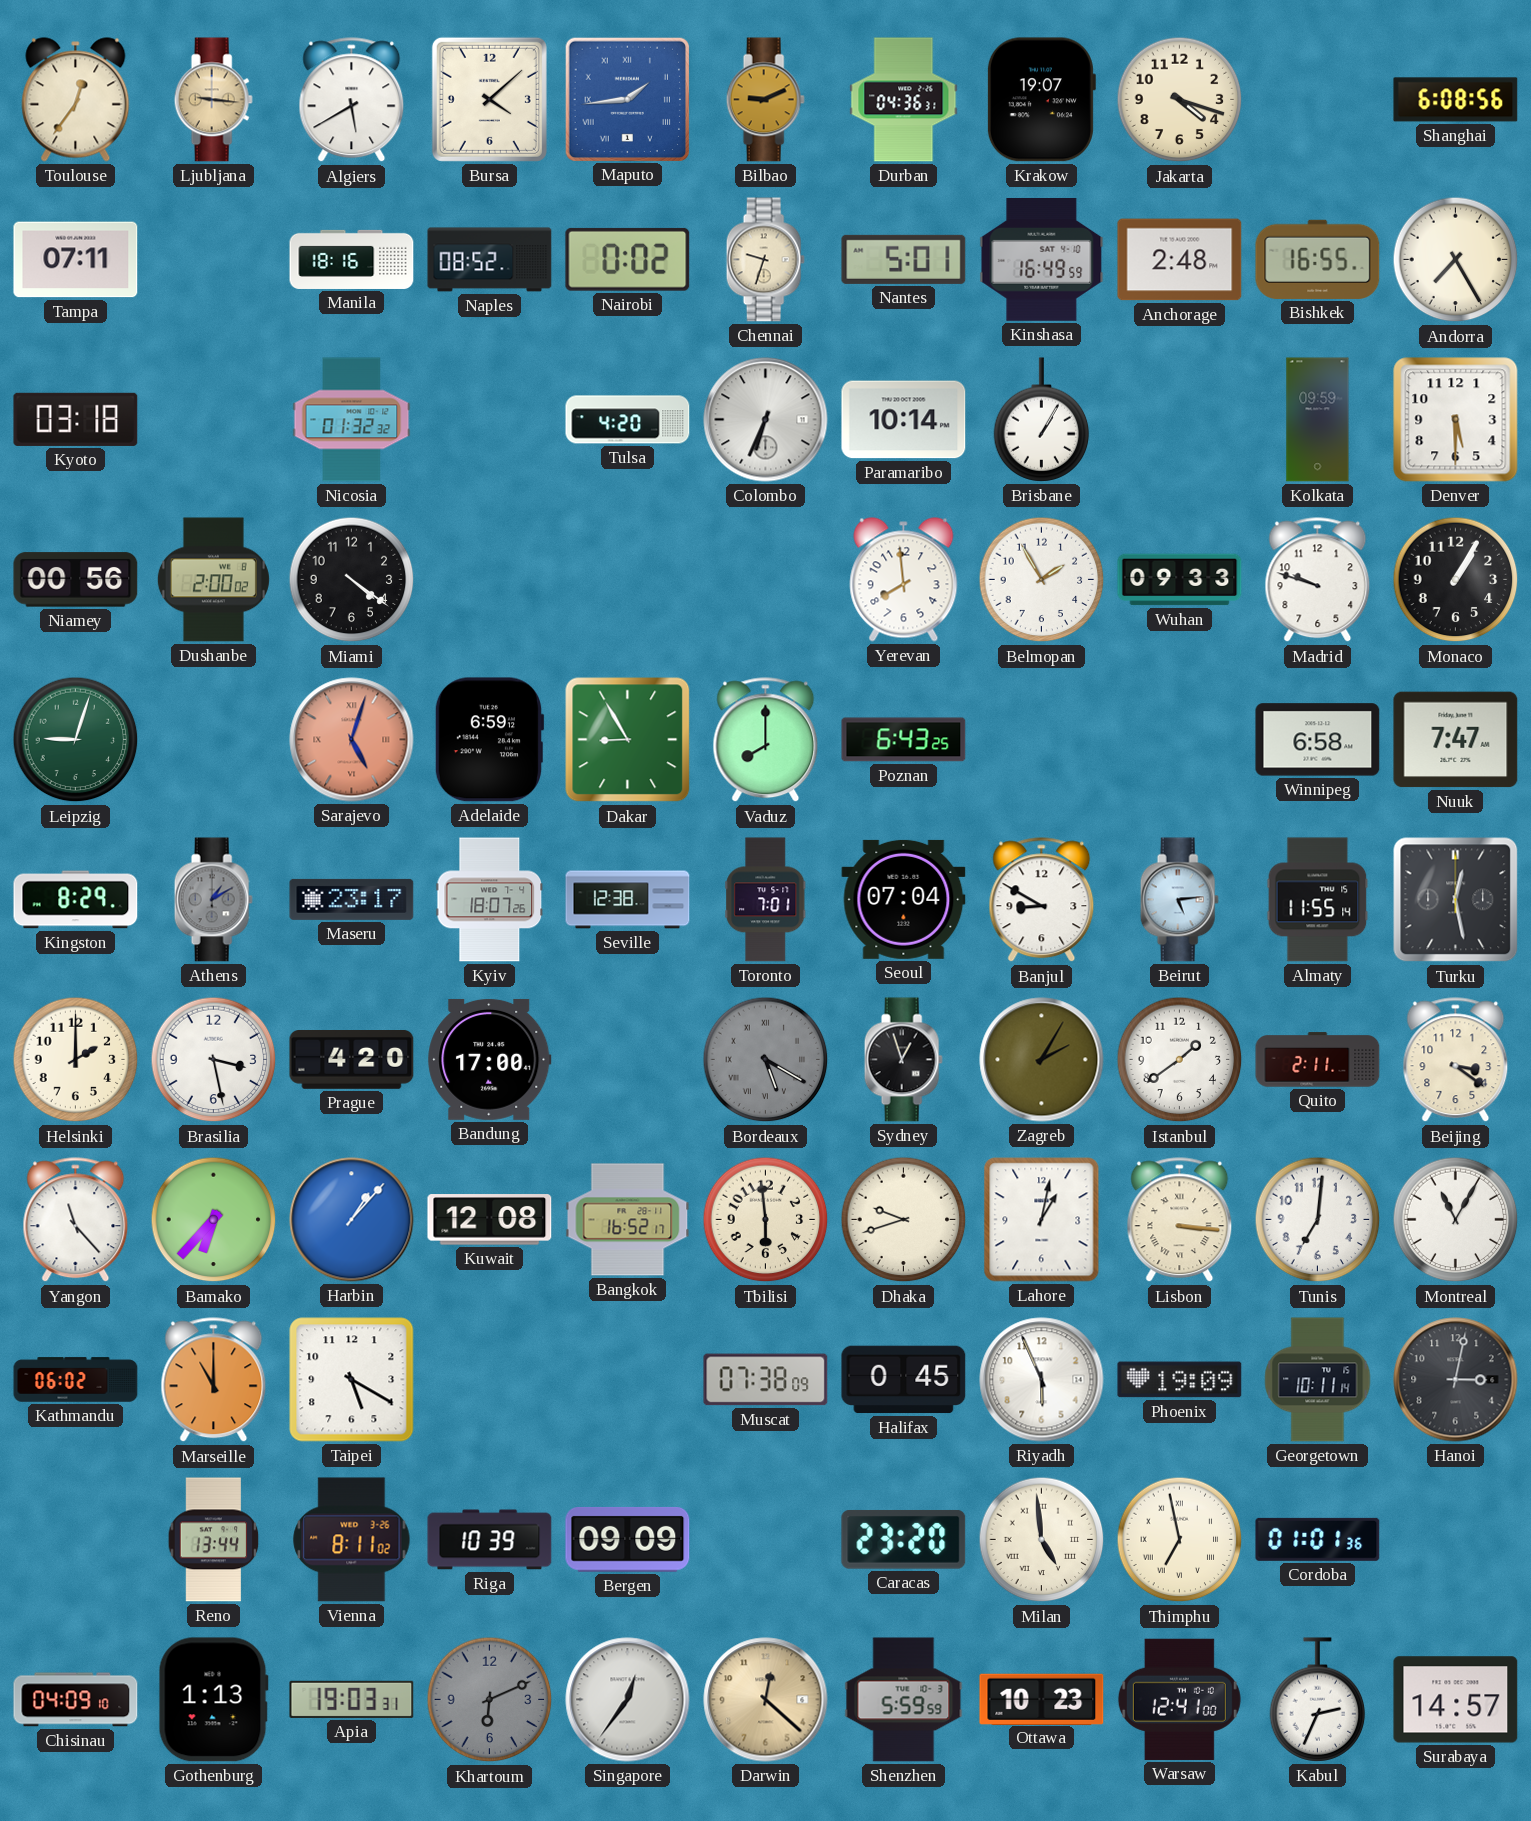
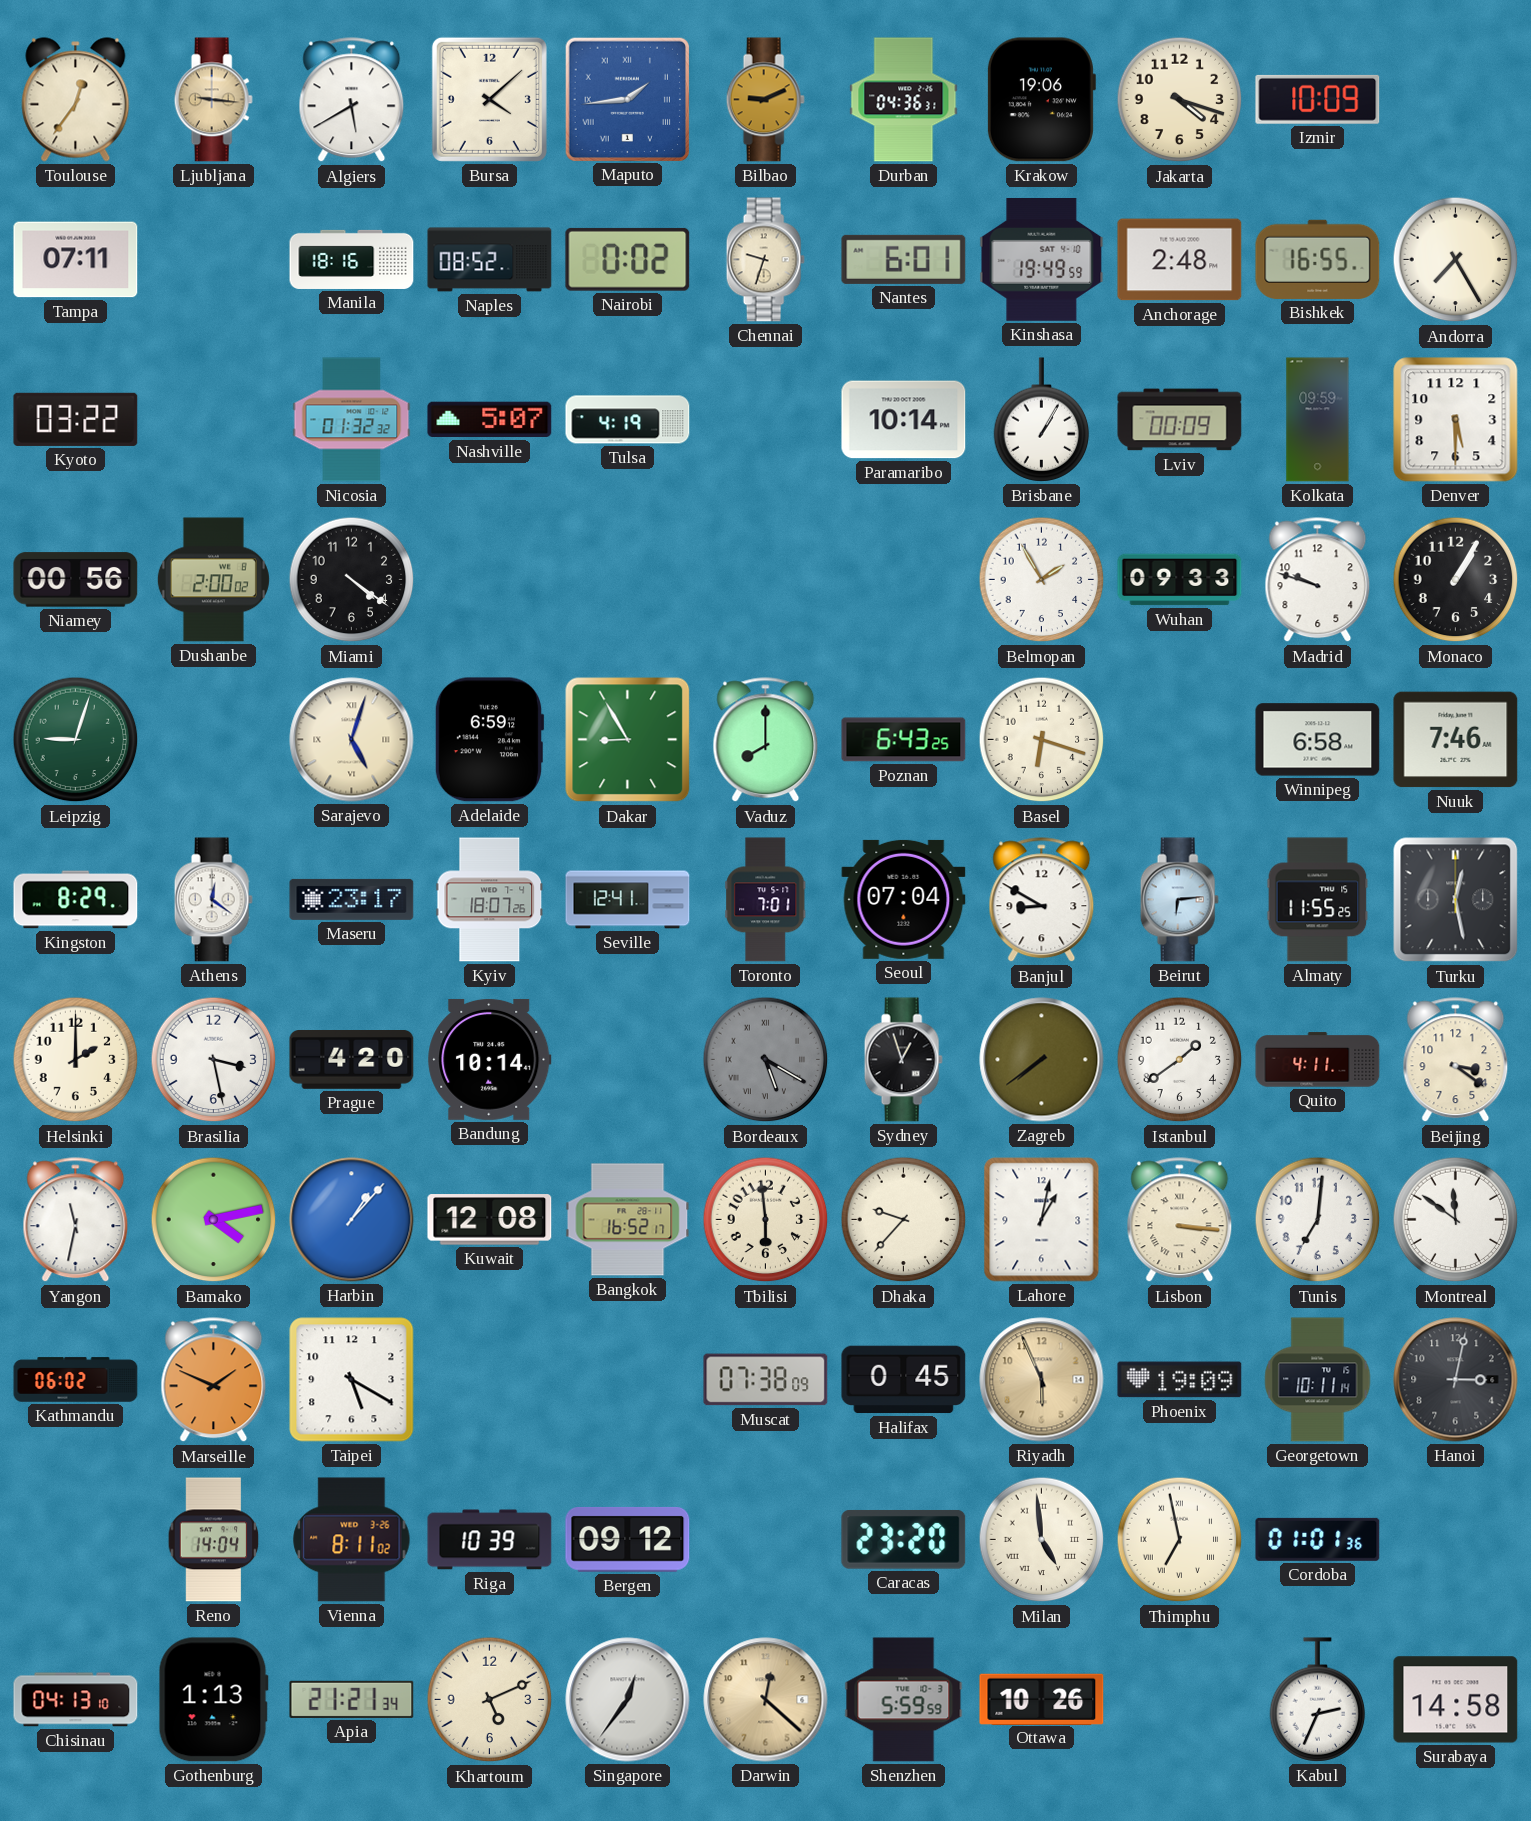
Krakow: 19:07 -> 19:06 (1041, 100)
Izmir: none -> 10:09 (1318, 99)
Shanghai: 6:08 -> none (1456, 100)
Nantes: 5:01 -> 6:01 (904, 259)
Kinshasa: 16:49 -> 19:49 (1042, 260)
Kyoto: 03:18 -> 03:22 (76, 419)
Nashville: none -> 5:07 (490, 420)
Tulsa: 4:20 -> 4:19 (628, 420)
Colombo: 6:34 -> none (766, 420)
Lviv: none -> 00:09 (1180, 420)
Yerevan: 7:59 -> none (904, 580)
Sarajevo dial: salmon -> cream (352, 740)
Basel: none -> 6:18 (1042, 740)
Nuuk: 7:47 -> 7:46 (1456, 740)
Athens: 1:10 -> 12:21 (213, 900)
Athens dial: grey -> white (213, 900)
Seville: 12:38 -> 12:41 (628, 900)
Beirut: 5:14 -> 6:14 (1179, 900)
Almaty: 11:55:14 -> 11:55:25 (1318, 900)
Bandung: 17:00 -> 10:14 (490, 1059)
Zagreb: 2:05 -> 7:39 (1042, 1060)
Quito: 2:11 -> 4:11 (1318, 1060)
Yangon: 11:23 -> 11:32 (76, 1220)
Bamako: 6:37 -> 4:13 (214, 1220)
Dhaka: 9:42 -> 9:37 (904, 1220)
Montreal: 11:05 -> 11:51 (1456, 1220)
Marseille: 11:00 -> 1:49 (214, 1380)
Riyadh dial: white -> champagne (1042, 1380)
Reno: 13:44 -> 14:04 (214, 1540)
Bergen: 09:09 -> 09:12 (628, 1539)
Chisinau: 04:09 -> 04:13 (76, 1700)
Apia: 19:03 -> 21:21 (352, 1699)
Khartoum: 6:11 -> 5:11 (490, 1700)
Khartoum dial: grey -> cream (490, 1700)
Ottawa: 10:23 -> 10:26 (1042, 1699)
Warsaw: 12:41 -> none (1179, 1699)
Surabaya: 14:57 -> 14:58 (1456, 1700)
